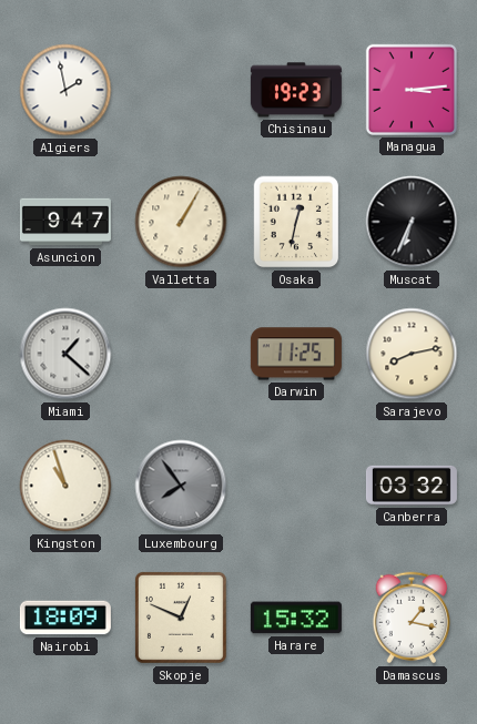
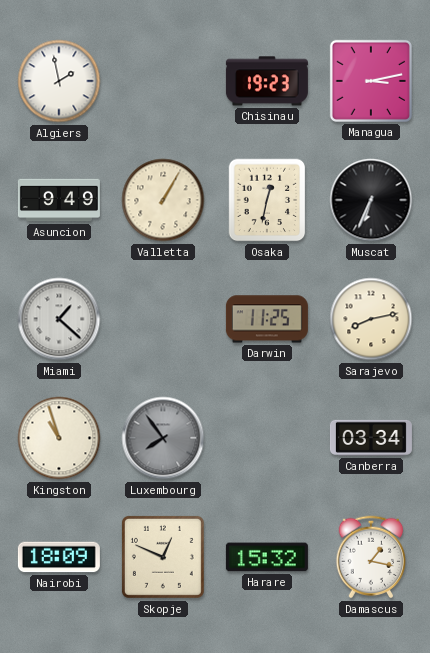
Managua: 3:14 -> 3:13 (371, 81)
Asuncion: 9:47 -> 9:49 (59, 200)
Canberra: 03:32 -> 03:34 (371, 438)
